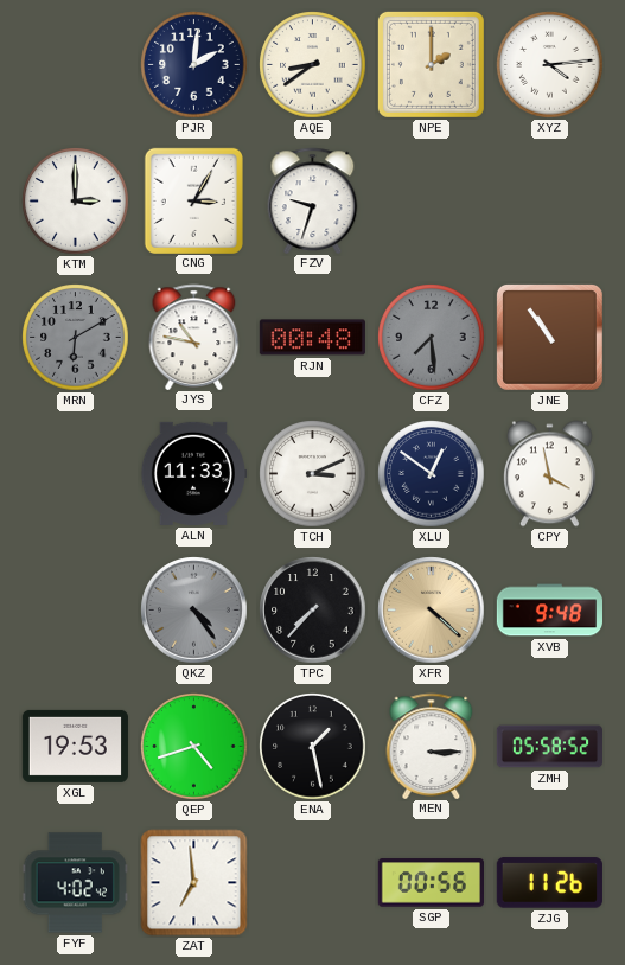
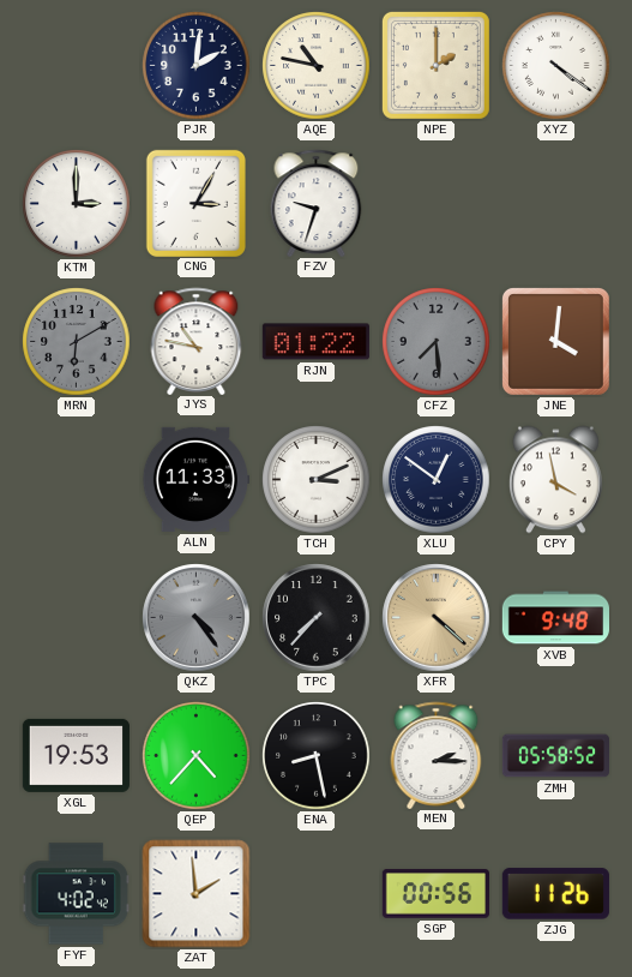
AQE: 8:39 -> 10:47 (317, 66)
XYZ: 4:14 -> 4:21 (556, 66)
RJN: 00:48 -> 01:22 (315, 342)
JNE: 10:54 -> 4:01 (555, 341)
QEP: 4:42 -> 4:37 (197, 756)
ENA: 1:28 -> 8:28 (317, 756)
MEN: 3:15 -> 2:15 (437, 755)
ZAT: 6:59 -> 1:59 (197, 894)
